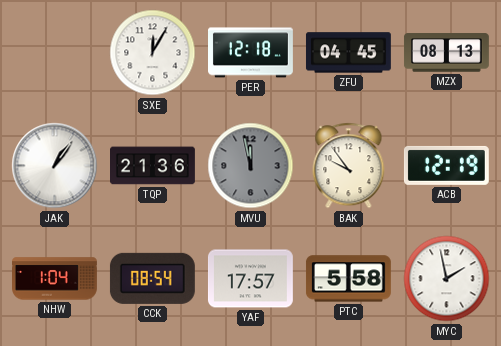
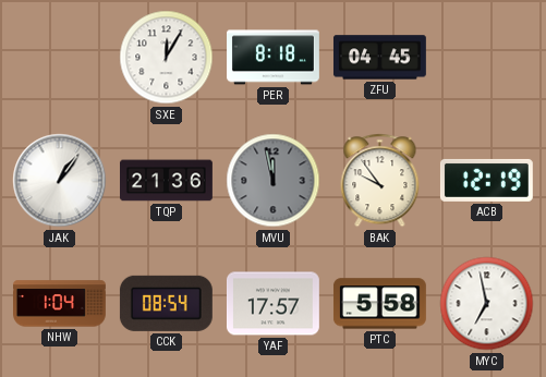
PER: 12:18 -> 8:18 (274, 58)
MZX: 08:13 -> none (446, 53)
MYC: 1:58 -> 6:58 (487, 304)
